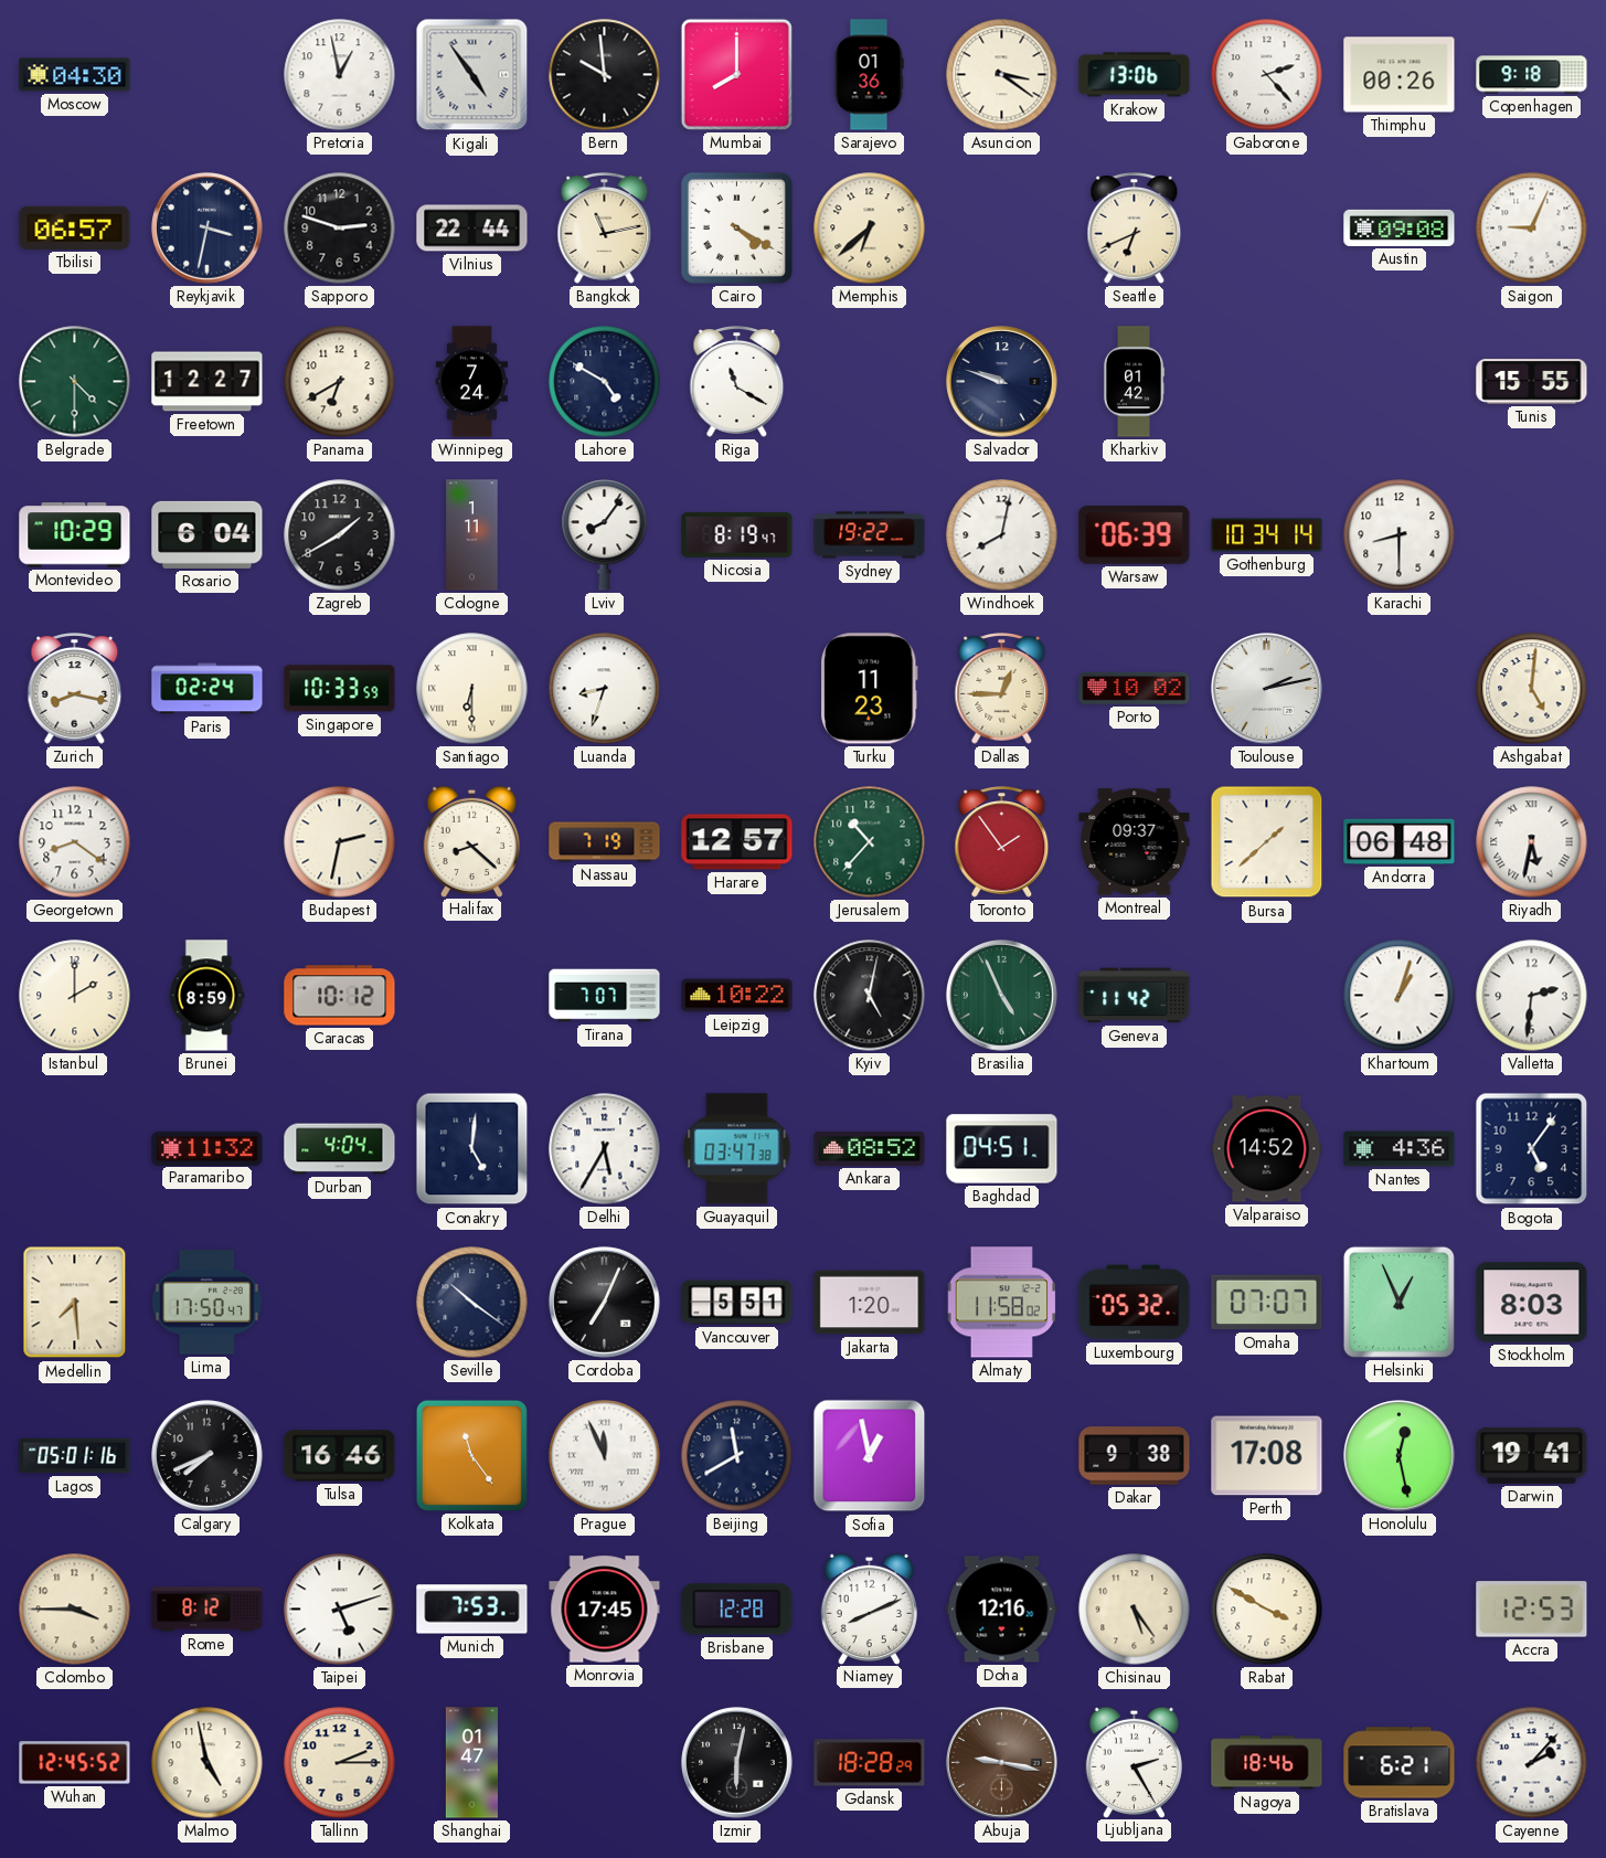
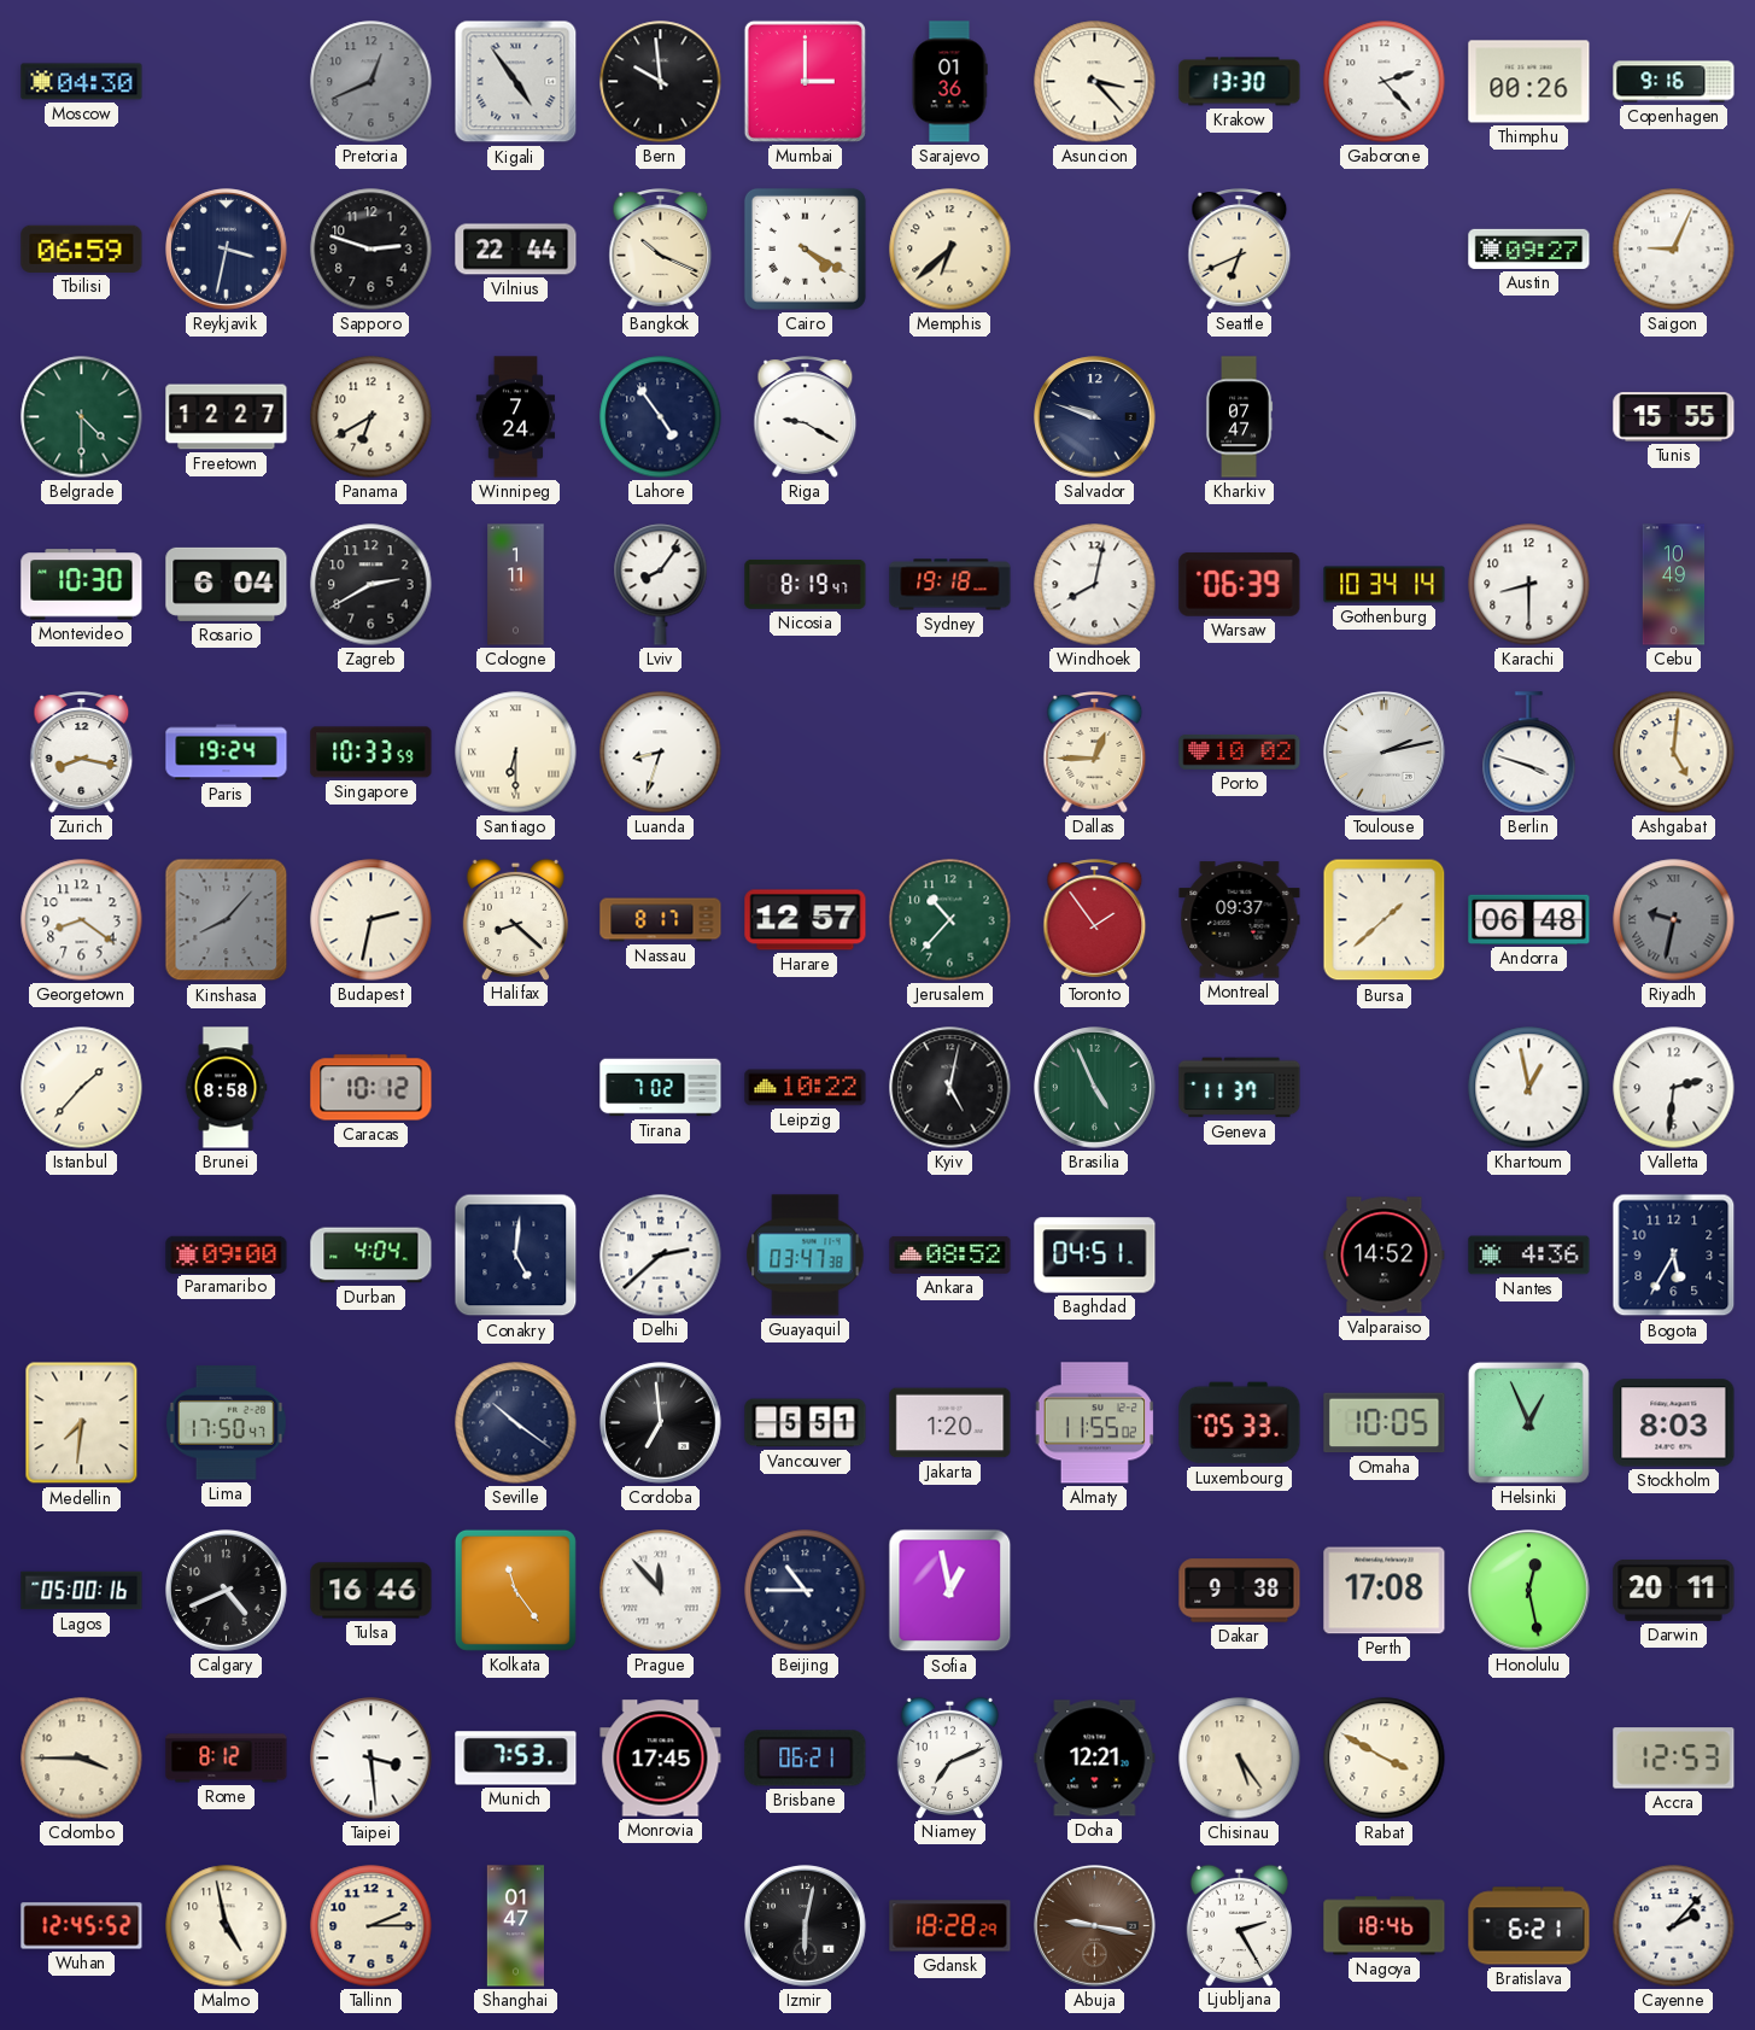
Pretoria: 12:58 -> 12:41 (372, 82)
Pretoria dial: white -> grey (372, 82)
Mumbai: 8:00 -> 3:00 (805, 81)
Asuncion: 3:21 -> 3:23 (1095, 82)
Krakow: 13:06 -> 13:30 (1240, 82)
Copenhagen: 9:18 -> 9:16 (1674, 82)
Tbilisi: 06:57 -> 06:59 (82, 248)
Bangkok: 11:13 -> 10:19 (661, 250)
Austin: 09:08 -> 09:27 (1529, 248)
Lahore: 4:50 -> 4:54 (661, 417)
Riga: 11:20 -> 9:20 (806, 417)
Kharkiv: 01:42 -> 07:47 (1239, 417)
Montevideo: 10:29 -> 10:30 (82, 585)
Zagreb: 1:40 -> 2:40 (372, 585)
Sydney: 19:22 -> 19:18 (950, 585)
Cebu: none -> 10:49 (1674, 585)
Paris: 02:24 -> 19:24 (227, 753)
Turku: 11:23 -> none (870, 689)
Berlin: none -> 3:48 (1529, 753)
Kinshasa: none -> 8:07 (227, 920)
Nassau: 7:19 -> 8:17 (661, 920)
Riyadh: 5:32 -> 9:32 (1674, 920)
Riyadh dial: white -> grey (1674, 920)
Istanbul: 2:00 -> 1:37 (82, 1088)
Brunei: 8:59 -> 8:58 (226, 1088)
Tirana: 7:07 -> 7:02 (661, 1088)
Geneva: 11:42 -> 11:37 (1240, 1088)
Khartoum: 1:03 -> 12:58 (1529, 1088)
Paramaribo: 11:32 -> 09:00 (227, 1254)
Delhi: 5:35 -> 2:38 (661, 1256)
Bogota: 5:06 -> 5:35 (1674, 1256)
Medellin: 7:29 -> 7:31 (82, 1423)
Cordoba: 7:04 -> 6:59 (661, 1423)
Almaty: 11:58 -> 11:55 (1095, 1423)
Luxembourg: 05:32 -> 05:33 (1240, 1423)
Omaha: 07:07 -> 10:05 (1385, 1423)
Lagos: 05:01 -> 05:00 (82, 1591)
Calgary: 7:41 -> 4:41 (227, 1591)
Prague: 11:56 -> 11:53 (661, 1591)
Beijing: 11:40 -> 10:45 (806, 1591)
Darwin: 19:41 -> 20:11 (1674, 1590)
Taipei: 5:12 -> 3:29 (372, 1759)
Brisbane: 12:28 -> 06:21 (806, 1759)
Niamey: 8:11 -> 7:11 (949, 1757)
Doha: 12:16 -> 12:21 (1095, 1759)
